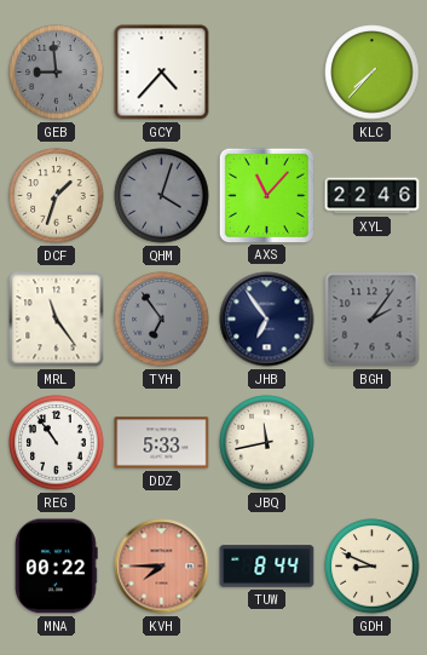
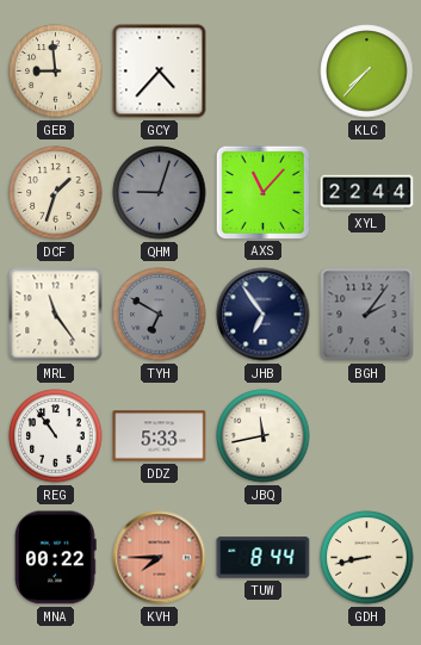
GEB dial: grey -> cream (56, 72)
QHM: 4:03 -> 9:03 (160, 193)
XYL: 22:46 -> 22:44 (367, 193)
TYH: 6:54 -> 6:50 (160, 315)
GDH: 8:49 -> 8:43 (367, 558)
